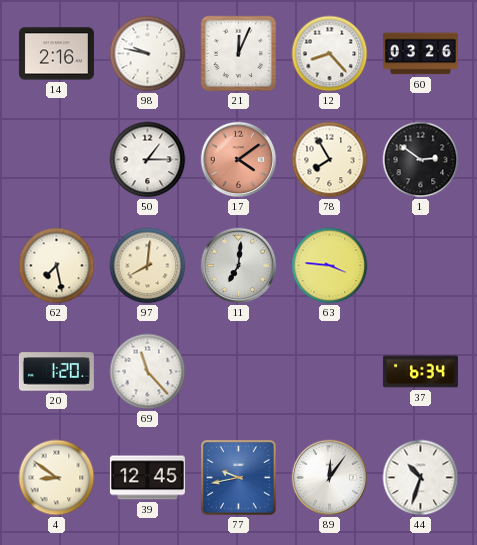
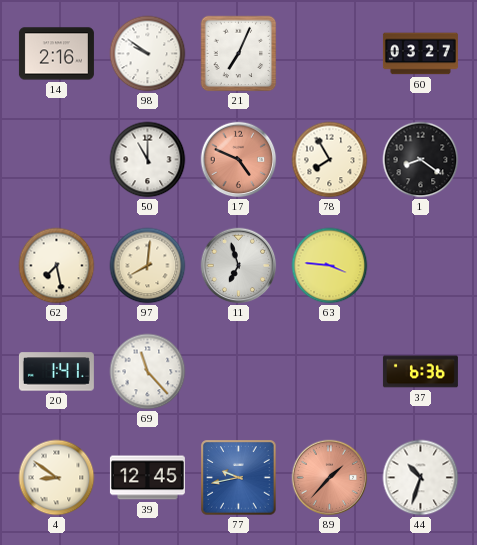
98: 9:47 -> 9:51 (148, 54)
21: 12:04 -> 7:04 (239, 54)
12: 8:23 -> none (330, 54)
60: 03:26 -> 03:27 (420, 54)
50: 1:15 -> 11:00 (148, 160)
17: 4:09 -> 4:49 (239, 160)
1: 2:51 -> 8:21 (421, 160)
11: 7:01 -> 6:57 (239, 266)
20: 1:20 -> 1:41 (56, 372)
37: 6:34 -> 6:36 (420, 372)
89: 12:06 -> 1:37 (330, 478)
89 dial: white -> salmon (330, 478)
